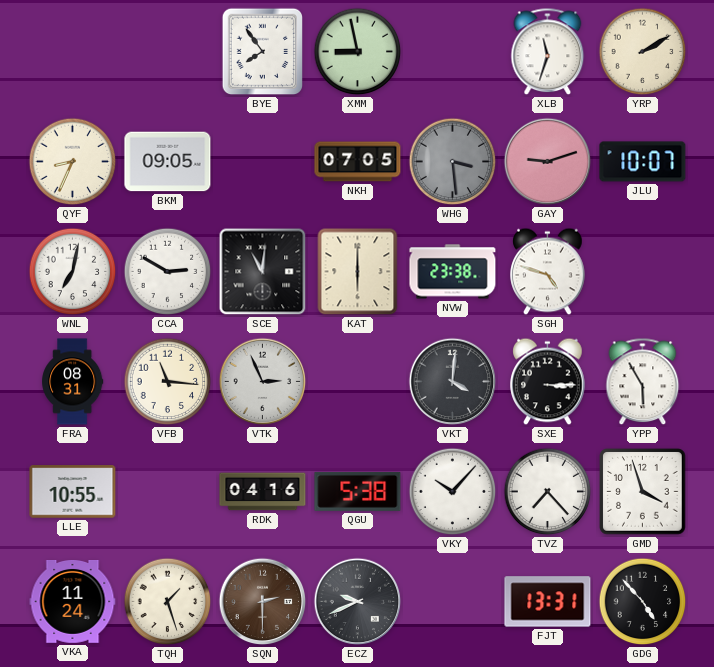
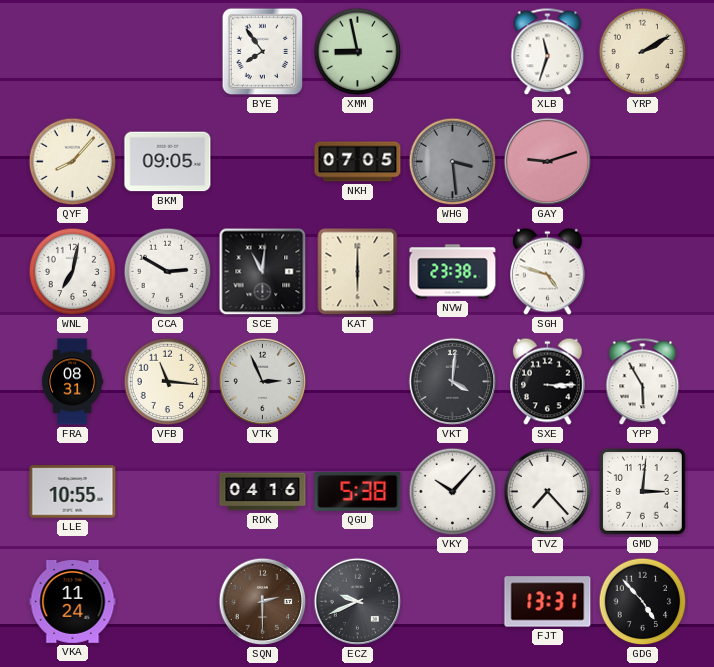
QYF: 8:34 -> 8:07 (73, 162)
JLU: 10:07 -> none (643, 162)
GMD: 3:57 -> 3:01 (643, 492)
TQH: 1:27 -> none (168, 602)
